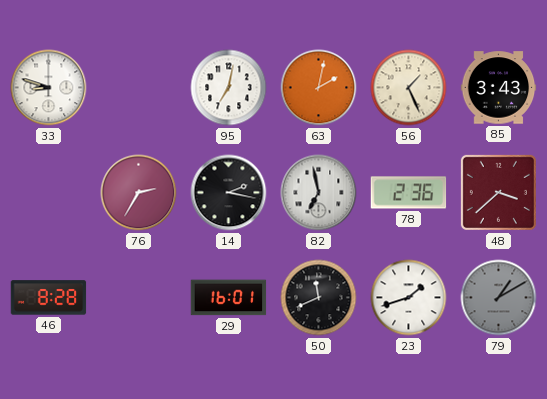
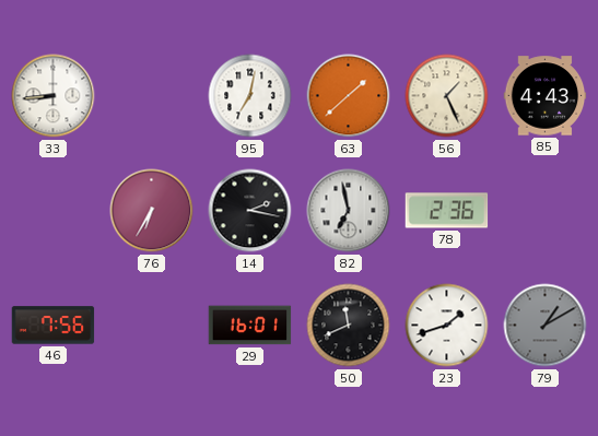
33: 8:48 -> 8:44 (54, 96)
63: 2:02 -> 1:38 (349, 96)
85: 3:43 -> 4:43 (546, 96)
76: 2:35 -> 6:35 (152, 211)
48: 3:38 -> none (498, 192)
46: 8:28 -> 7:56 (54, 326)
